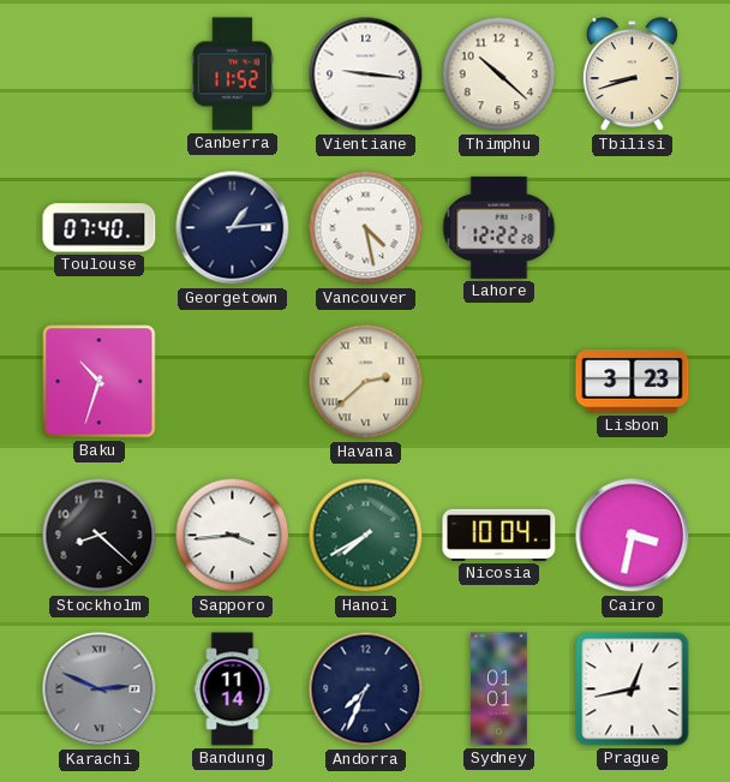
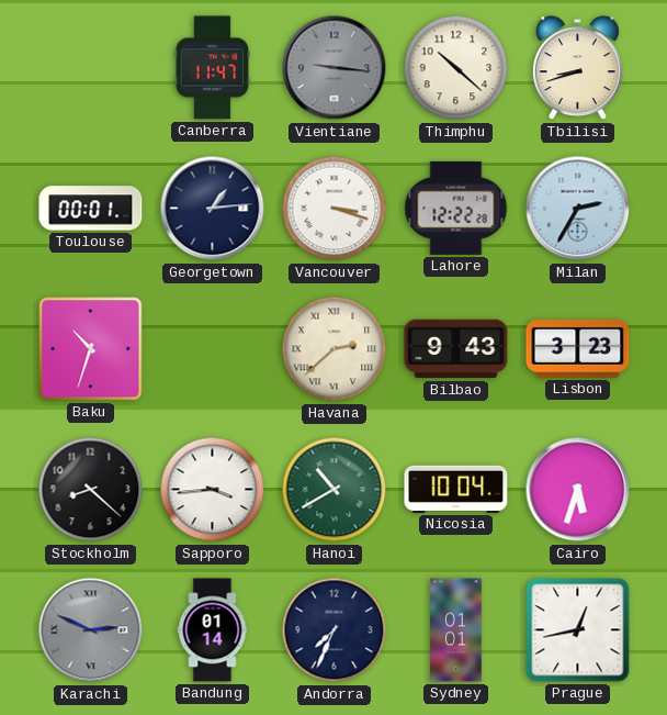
Canberra: 11:52 -> 11:47 (212, 68)
Vientiane dial: white -> grey (335, 68)
Toulouse: 07:40 -> 00:01 (91, 209)
Vancouver: 4:28 -> 3:18 (335, 209)
Milan: none -> 2:35 (578, 209)
Bilbao: none -> 9:43 (456, 349)
Hanoi: 7:40 -> 10:40 (335, 490)
Cairo: 3:32 -> 5:33 (578, 490)
Bandung: 11:14 -> 01:14 (213, 630)
